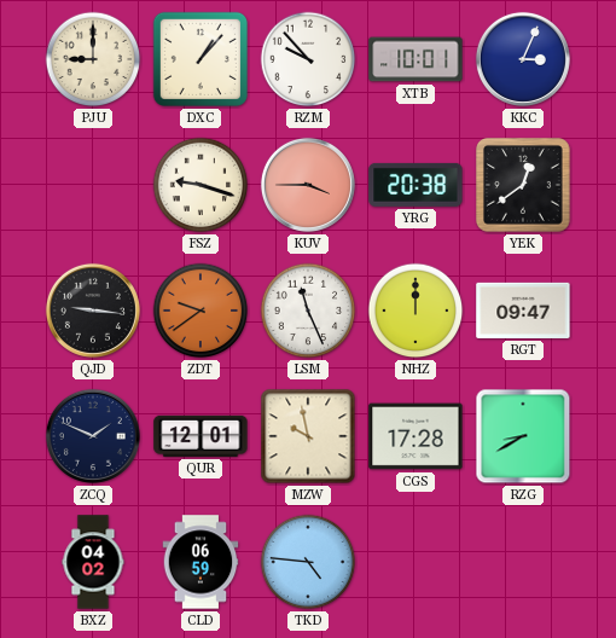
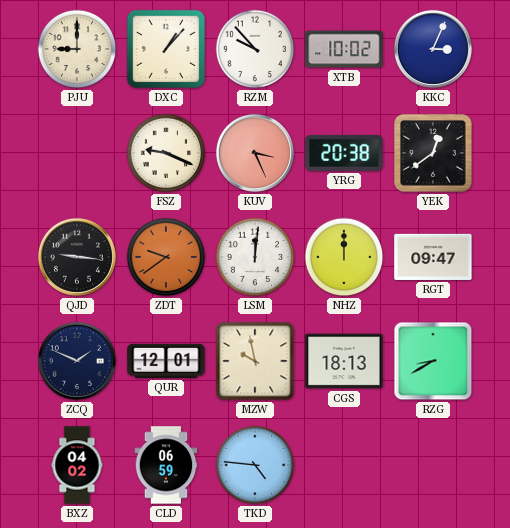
XTB: 10:01 -> 10:02 (344, 49)
FSZ: 9:18 -> 9:19 (166, 153)
KUV: 3:45 -> 3:26 (255, 153)
LSM: 11:26 -> 12:01 (255, 257)
CGS: 17:28 -> 18:13 (344, 361)
